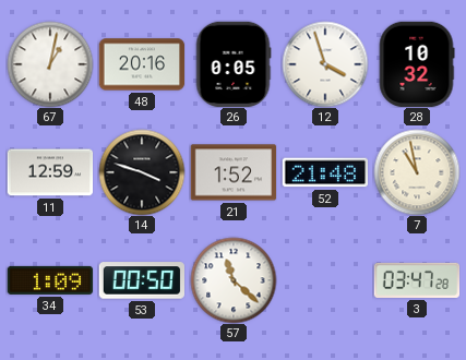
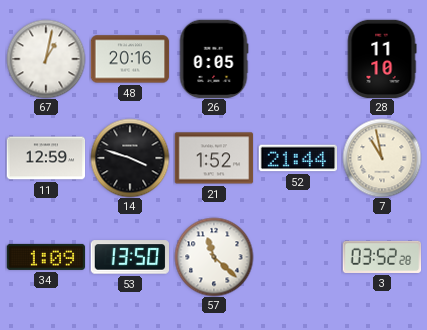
12: 3:57 -> none (325, 64)
28: 10:32 -> 11:10 (382, 59)
52: 21:48 -> 21:44 (298, 158)
53: 00:50 -> 13:50 (129, 257)
3: 03:47 -> 03:52 (382, 257)
